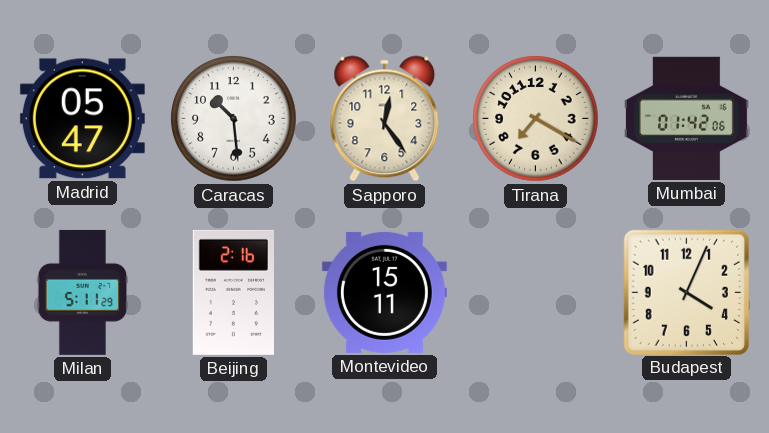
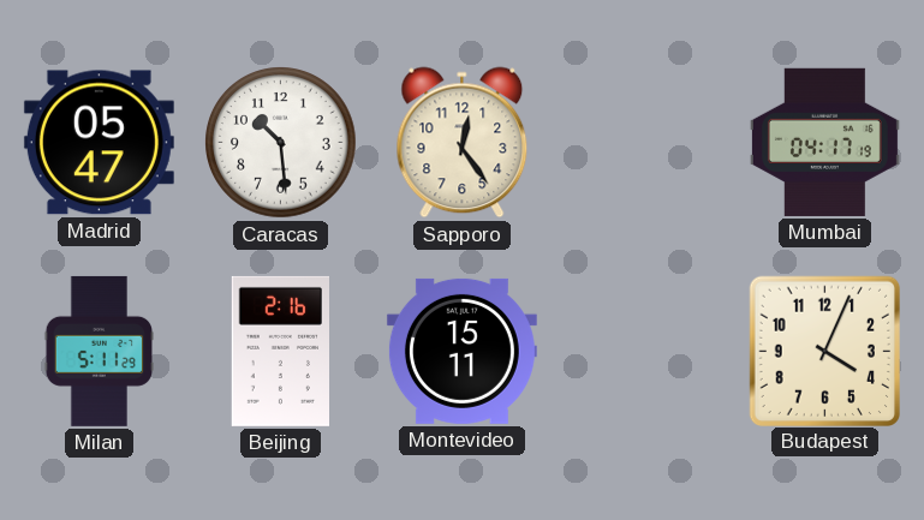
Tirana: 7:20 -> none (536, 119)
Mumbai: 01:42 -> 04:17 (824, 142)
